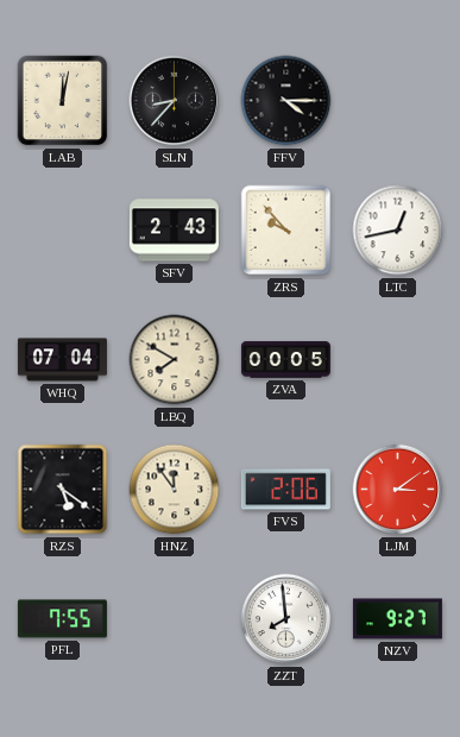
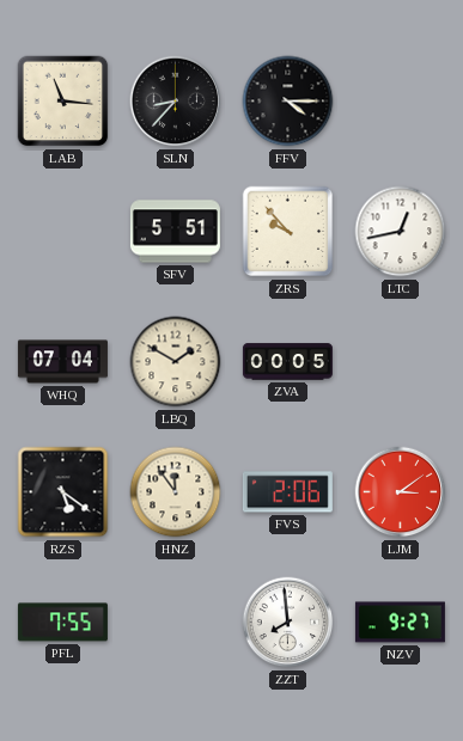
LAB: 12:02 -> 11:16 (63, 102)
SFV: 2:43 -> 5:51 (175, 232)
LBQ: 7:50 -> 1:50 (176, 362)
